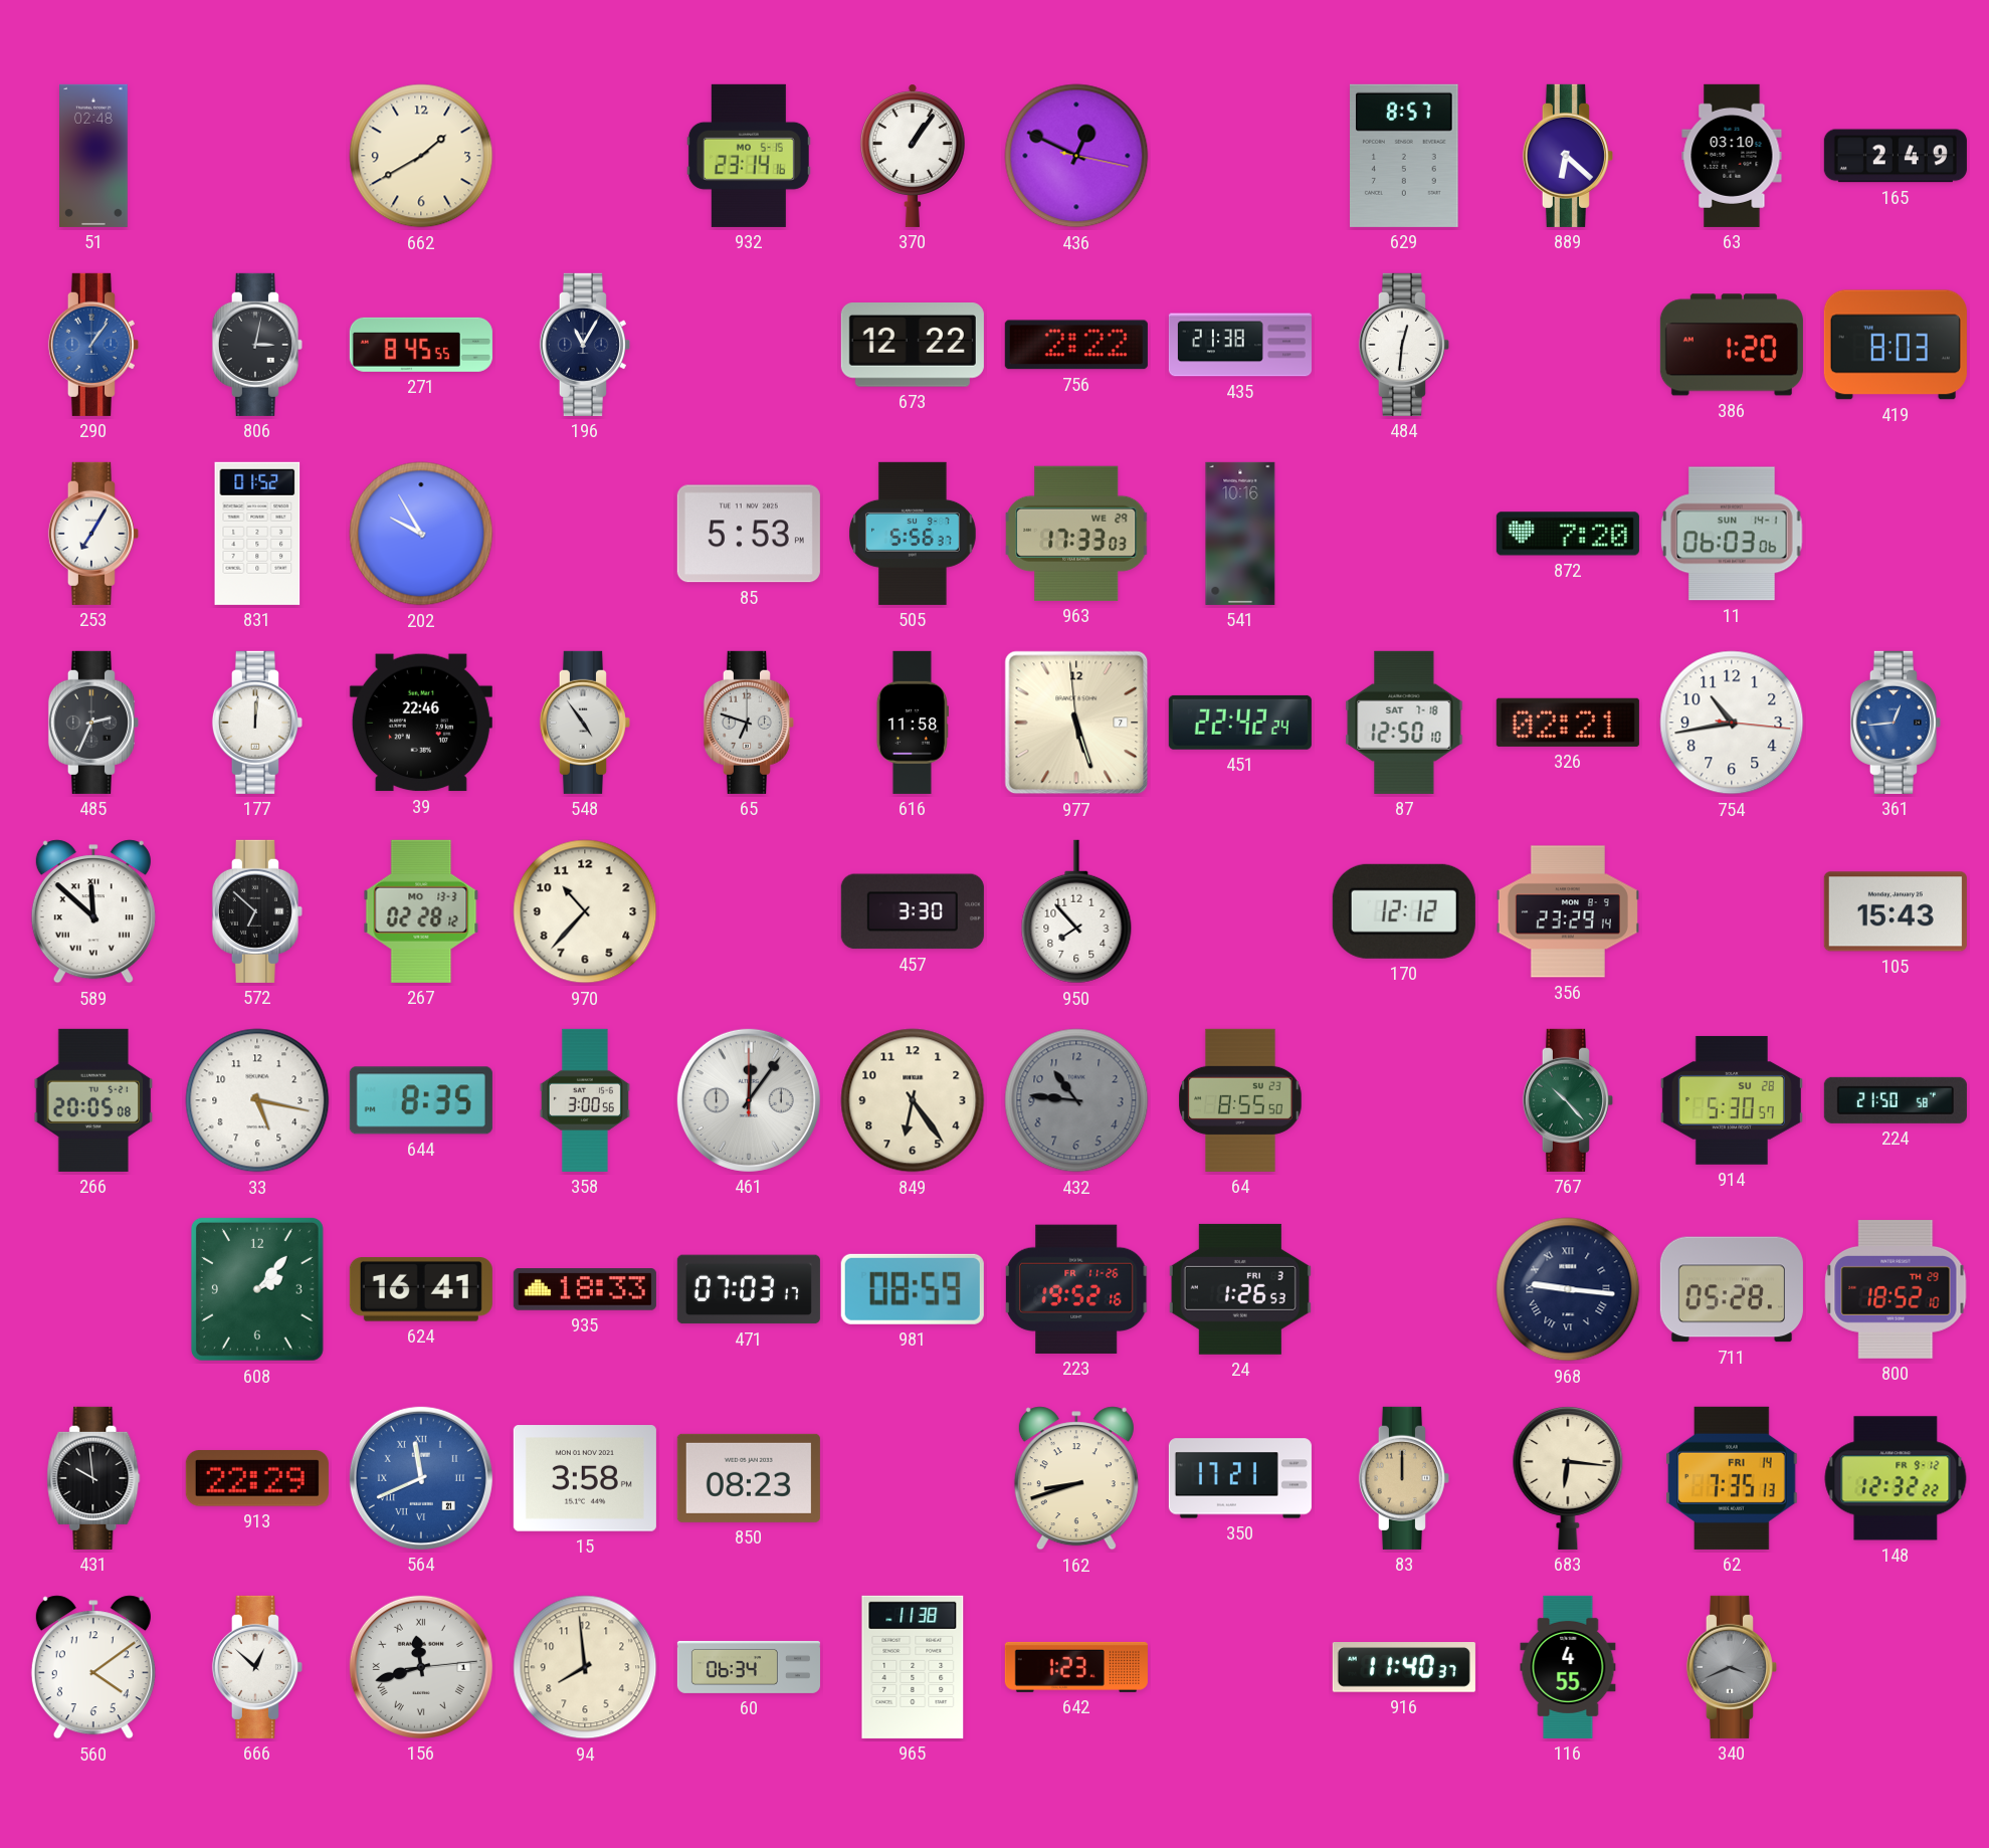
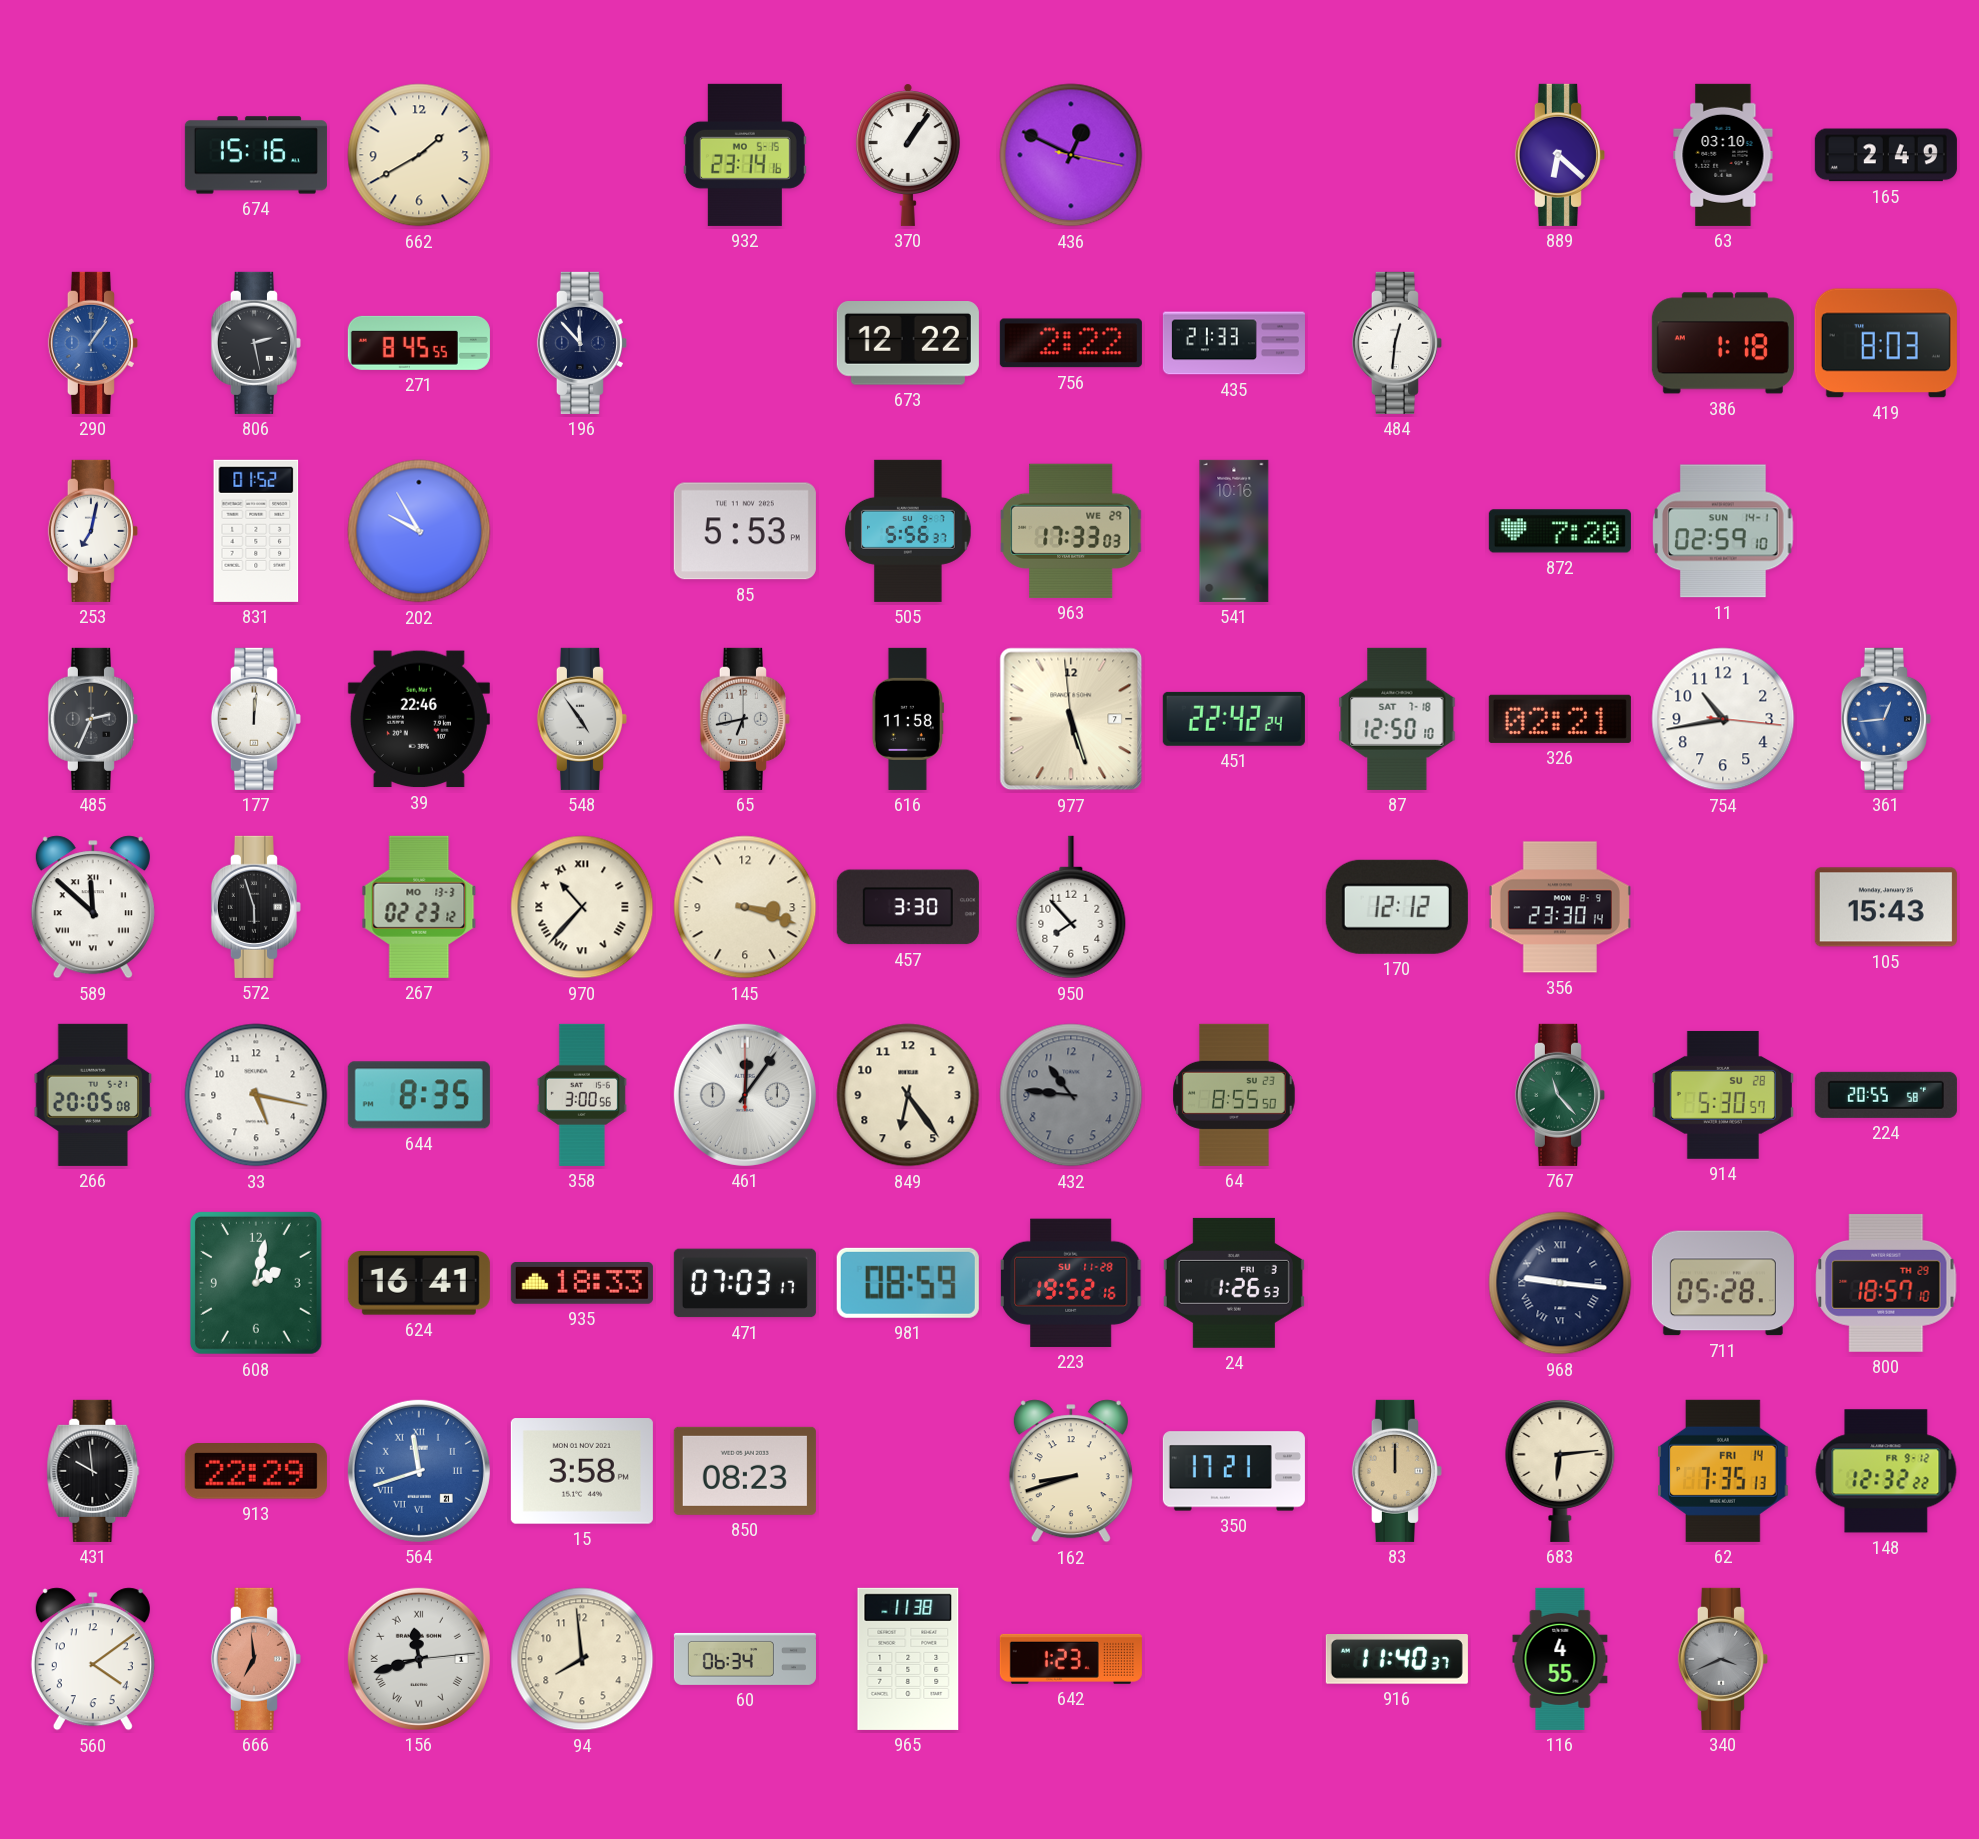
51: 02:48 -> none (94, 156)
674: none -> 15:16 (256, 155)
629: 8:57 -> none (1405, 156)
806: 3:02 -> 2:28 (256, 343)
196: 11:05 -> 11:53 (582, 343)
435: 21:38 -> 21:33 (1234, 343)
386: 1:20 -> 1:18 (1723, 343)
253: 7:05 -> 7:02 (93, 531)
11: 06:03 -> 02:59 (1723, 531)
65: 6:48 -> 6:43 (745, 719)
572: 6:52 -> 5:57 (256, 907)
267: 02:28 -> 02:23 (419, 907)
970 numerals: Arabic -> Roman (582, 907)
145: none -> 3:18 (745, 907)
356: 23:29 -> 23:30 (1560, 907)
767: 10:23 -> 11:23 (1560, 1095)
224: 21:50 -> 20:55 (1886, 1095)
608: 2:07 -> 2:02 (256, 1283)
223 date: FR 11-26 -> SU 11-28 (1071, 1283)
800: 18:52 -> 18:57 (1886, 1283)
564: 11:41 -> 11:42 (419, 1471)
683: 6:16 -> 6:14 (1560, 1470)
666: 12:52 -> 6:59 (256, 1659)
666 dial: white -> salmon (256, 1659)
